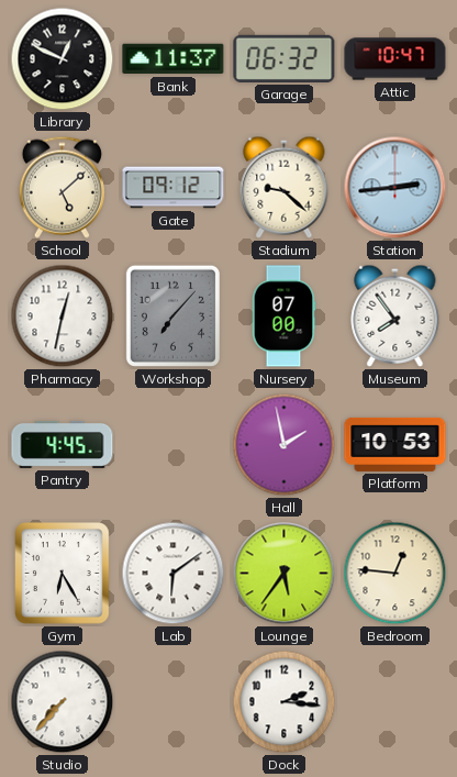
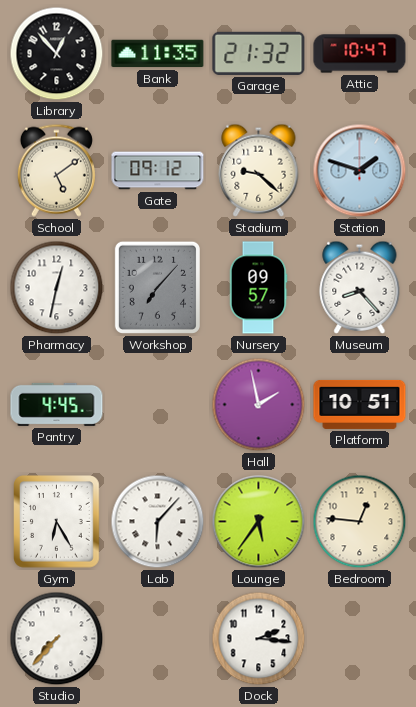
Library: 12:49 -> 12:53 (57, 54)
Bank: 11:37 -> 11:35 (158, 54)
Garage: 06:32 -> 21:32 (259, 53)
School: 5:08 -> 5:09 (56, 170)
Station: 2:44 -> 1:48 (360, 171)
Nursery: 07:00 -> 09:57 (258, 288)
Museum: 7:54 -> 8:23 (360, 287)
Platform: 10:53 -> 10:51 (360, 404)
Lab: 6:09 -> 6:07 (158, 522)
